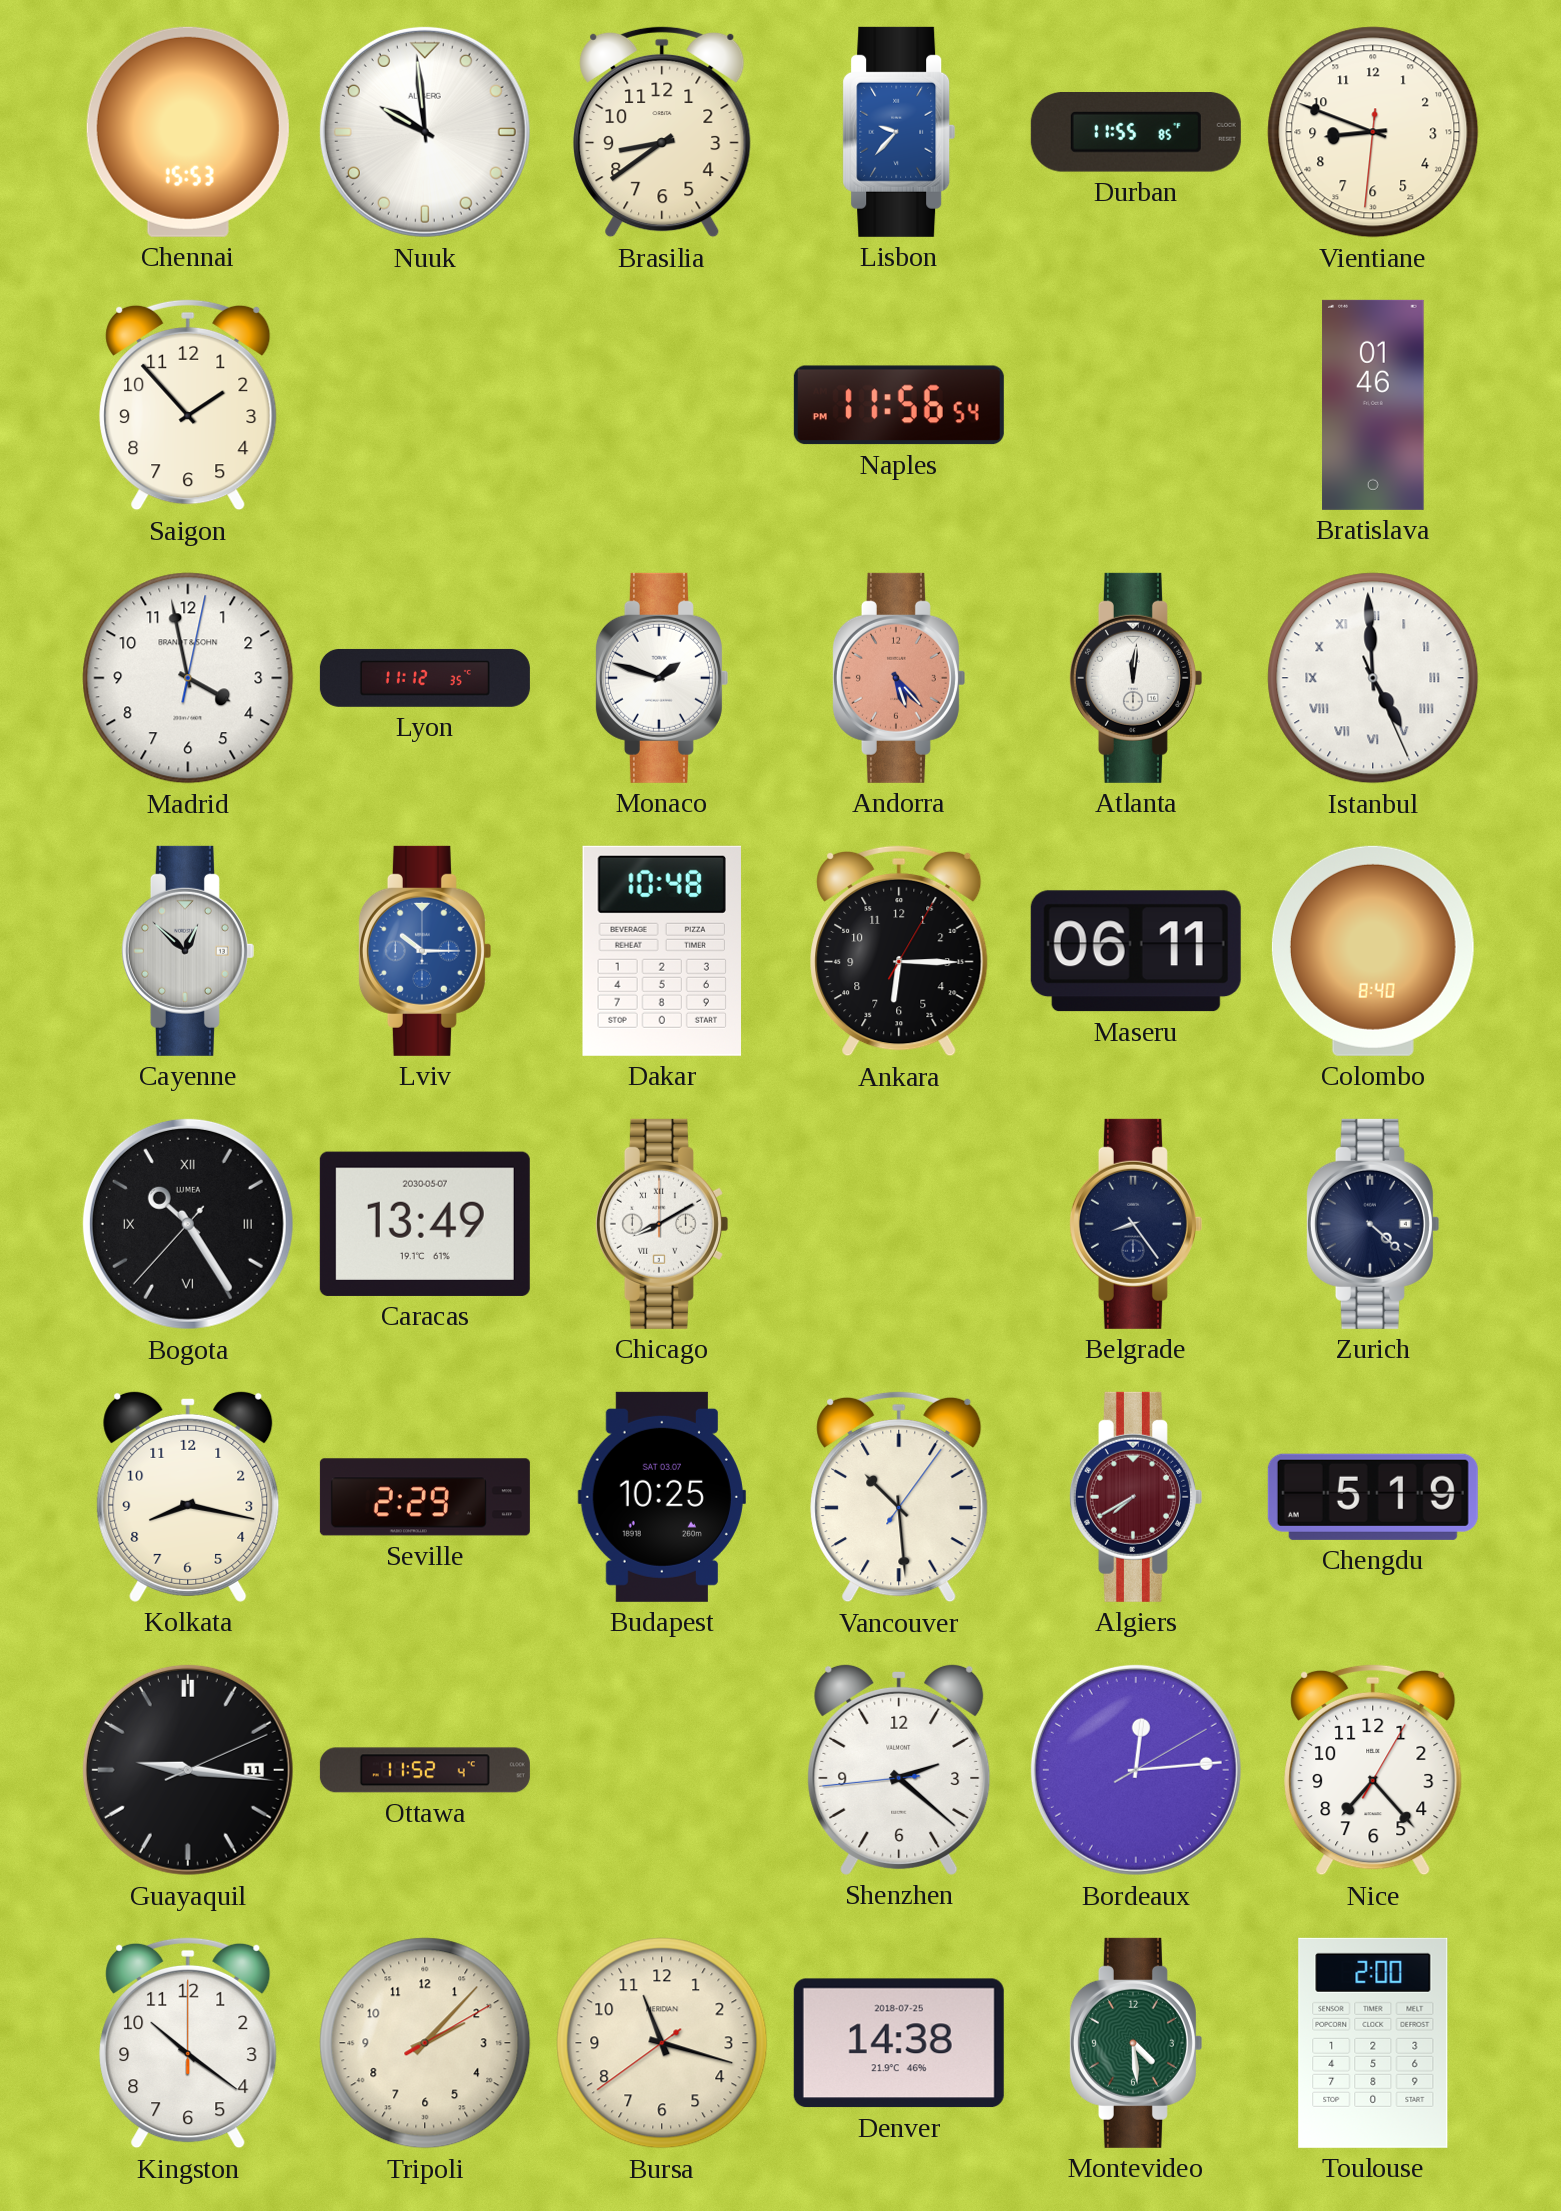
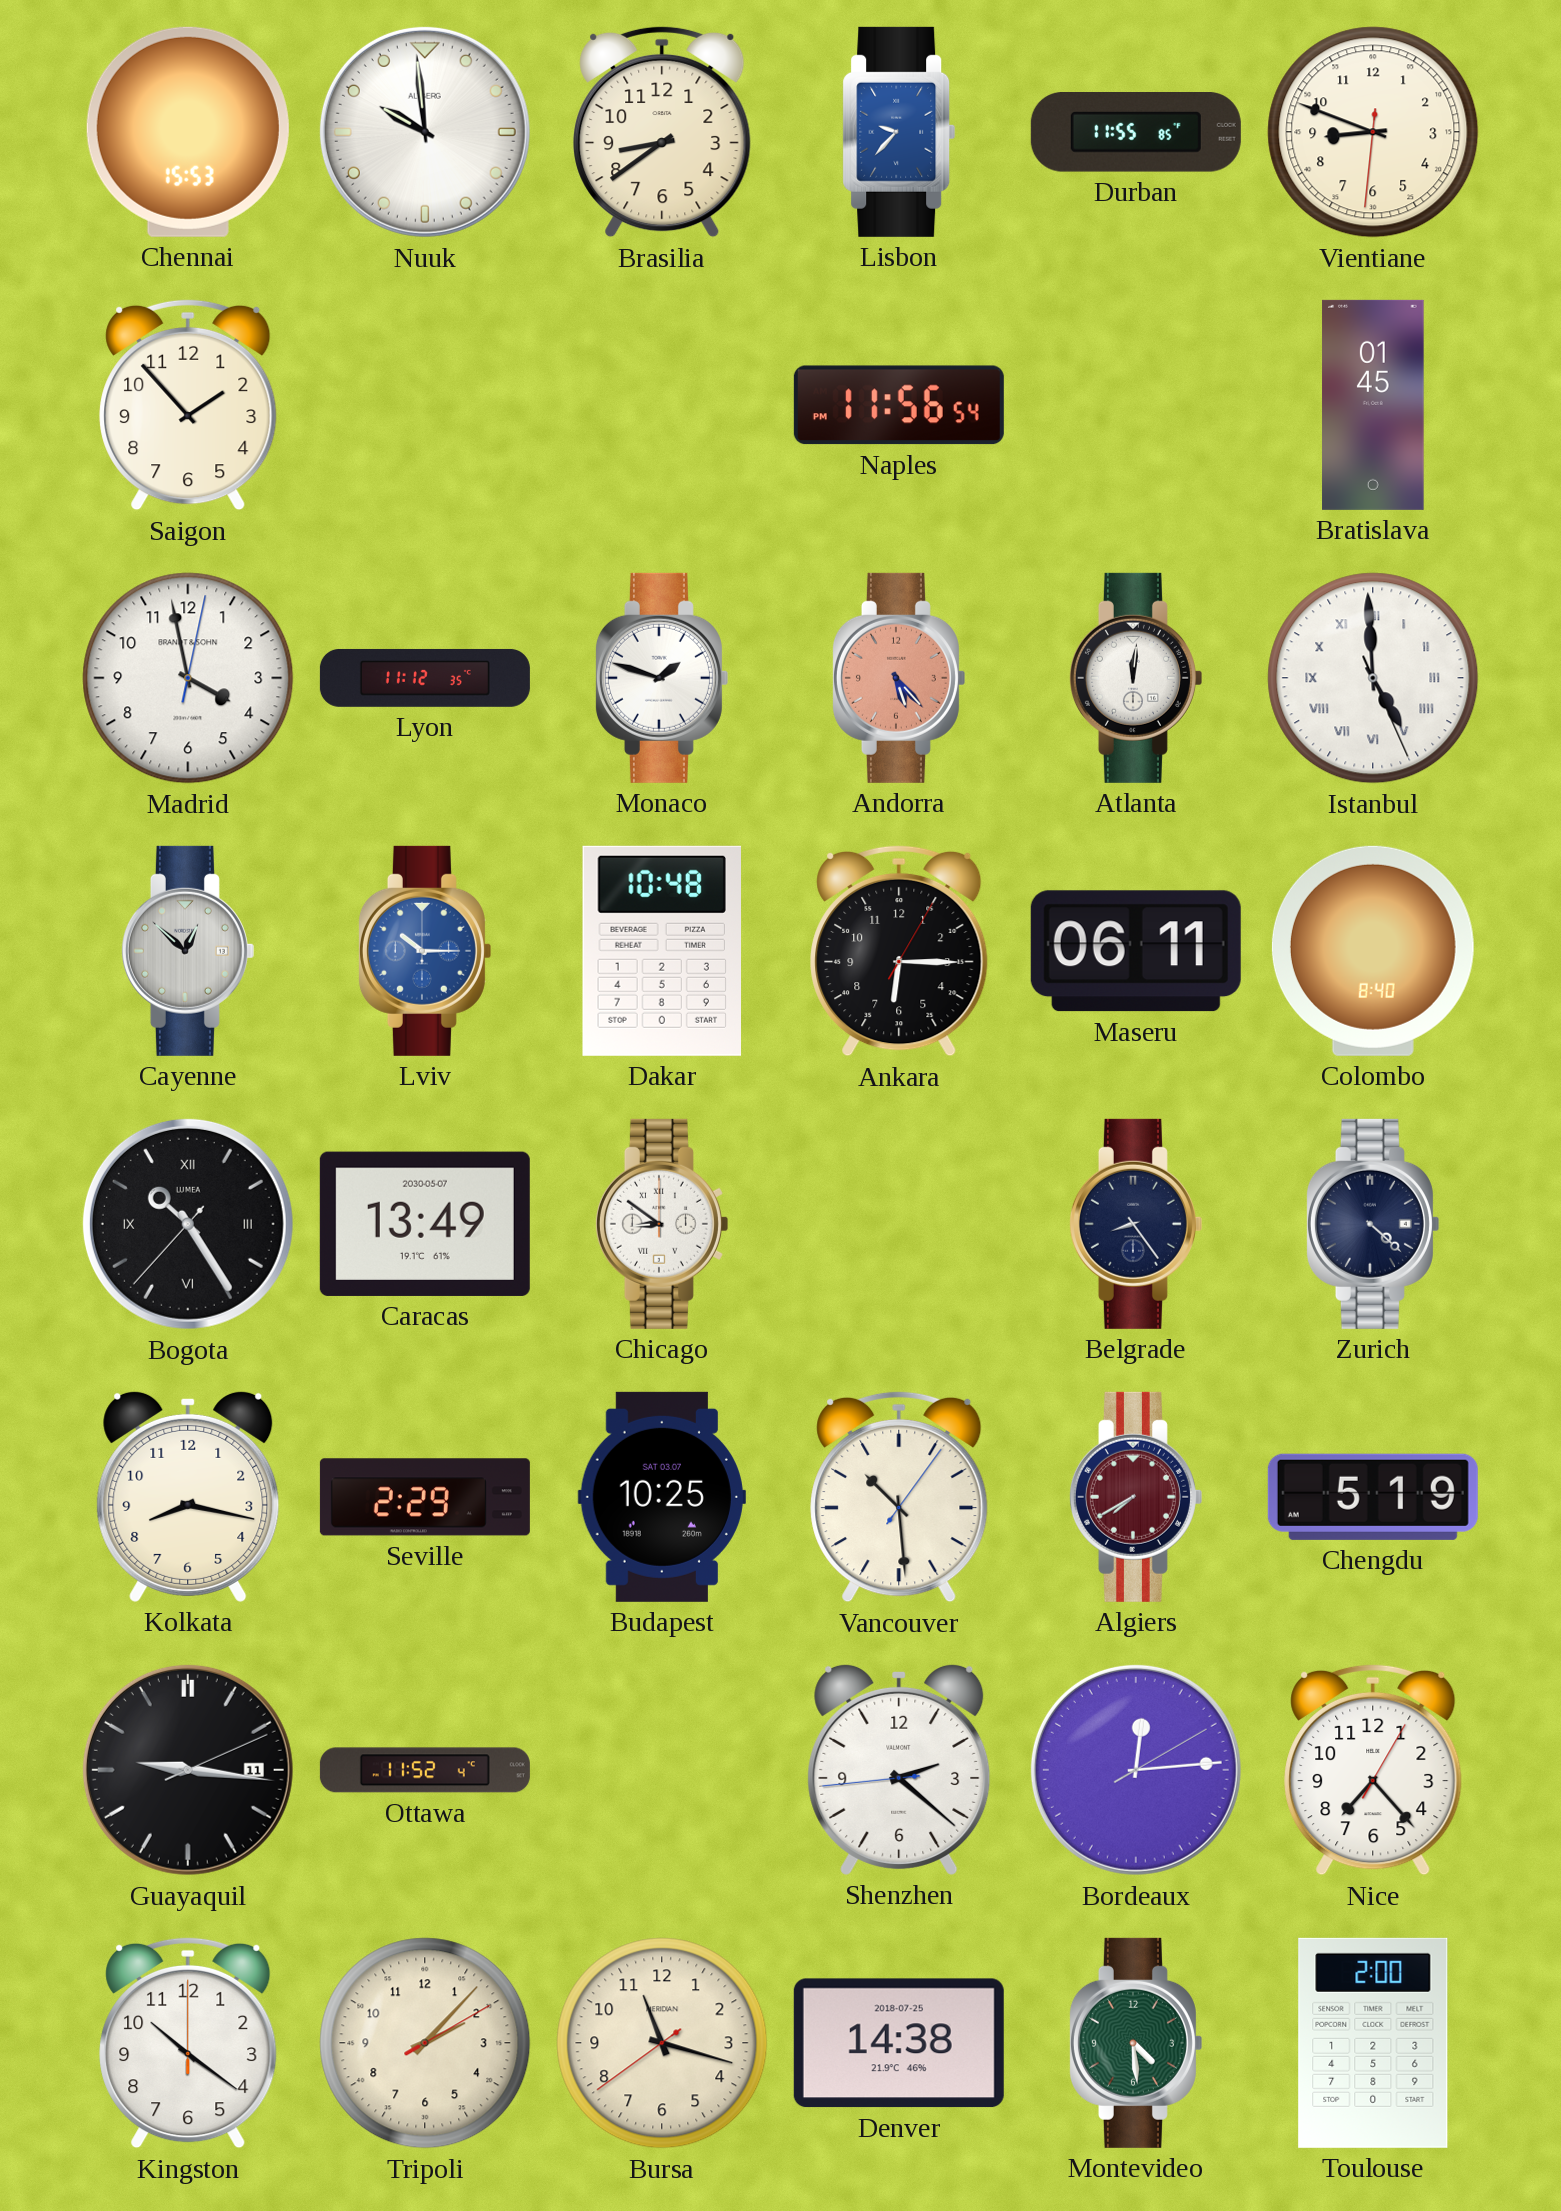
Bratislava: 01:46 -> 01:45 (1373, 405)
Chicago: 8:10 -> 8:51 (661, 1224)
